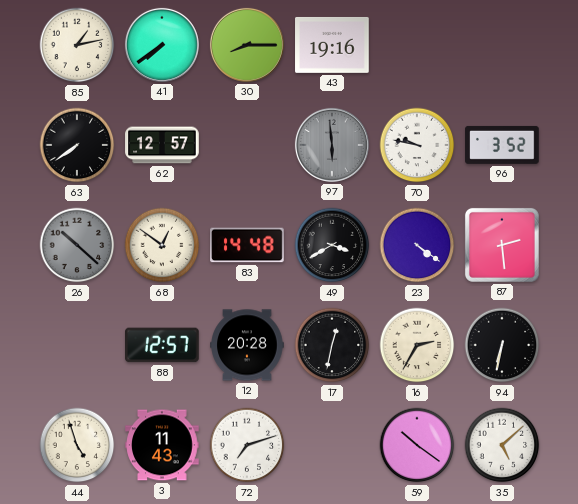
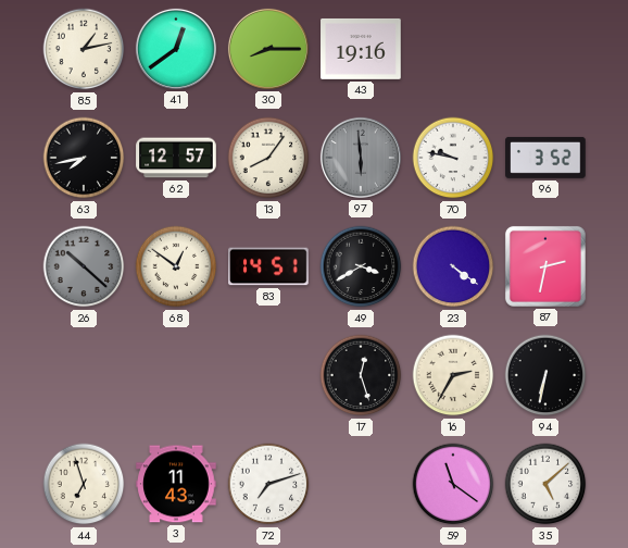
41: 7:39 -> 12:39 (176, 49)
63: 7:39 -> 7:43 (84, 158)
13: none -> 8:06 (268, 158)
83: 14:48 -> 14:51 (268, 266)
87: 2:29 -> 2:32 (545, 266)
88: 12:57 -> none (163, 345)
12: 20:28 -> none (247, 345)
17: 12:32 -> 12:27 (361, 375)
44: 4:57 -> 6:57 (84, 484)
59: 10:21 -> 11:21 (453, 484)
